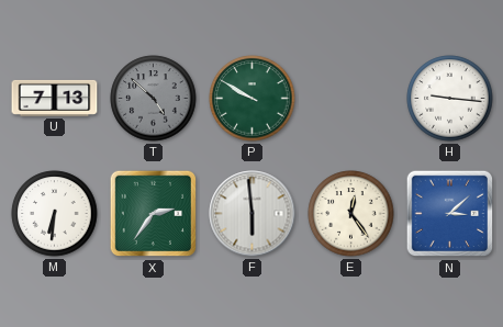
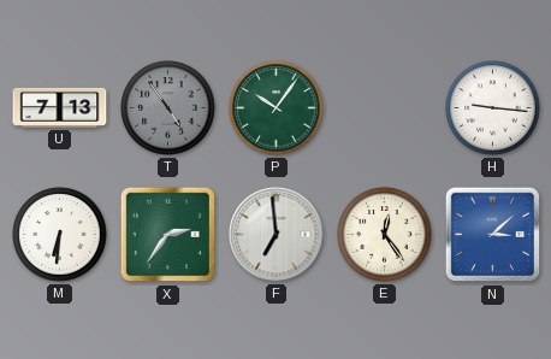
T: 4:52 -> 4:54 (168, 108)
P: 9:50 -> 10:06 (277, 108)
F: 5:59 -> 6:59 (277, 235)
